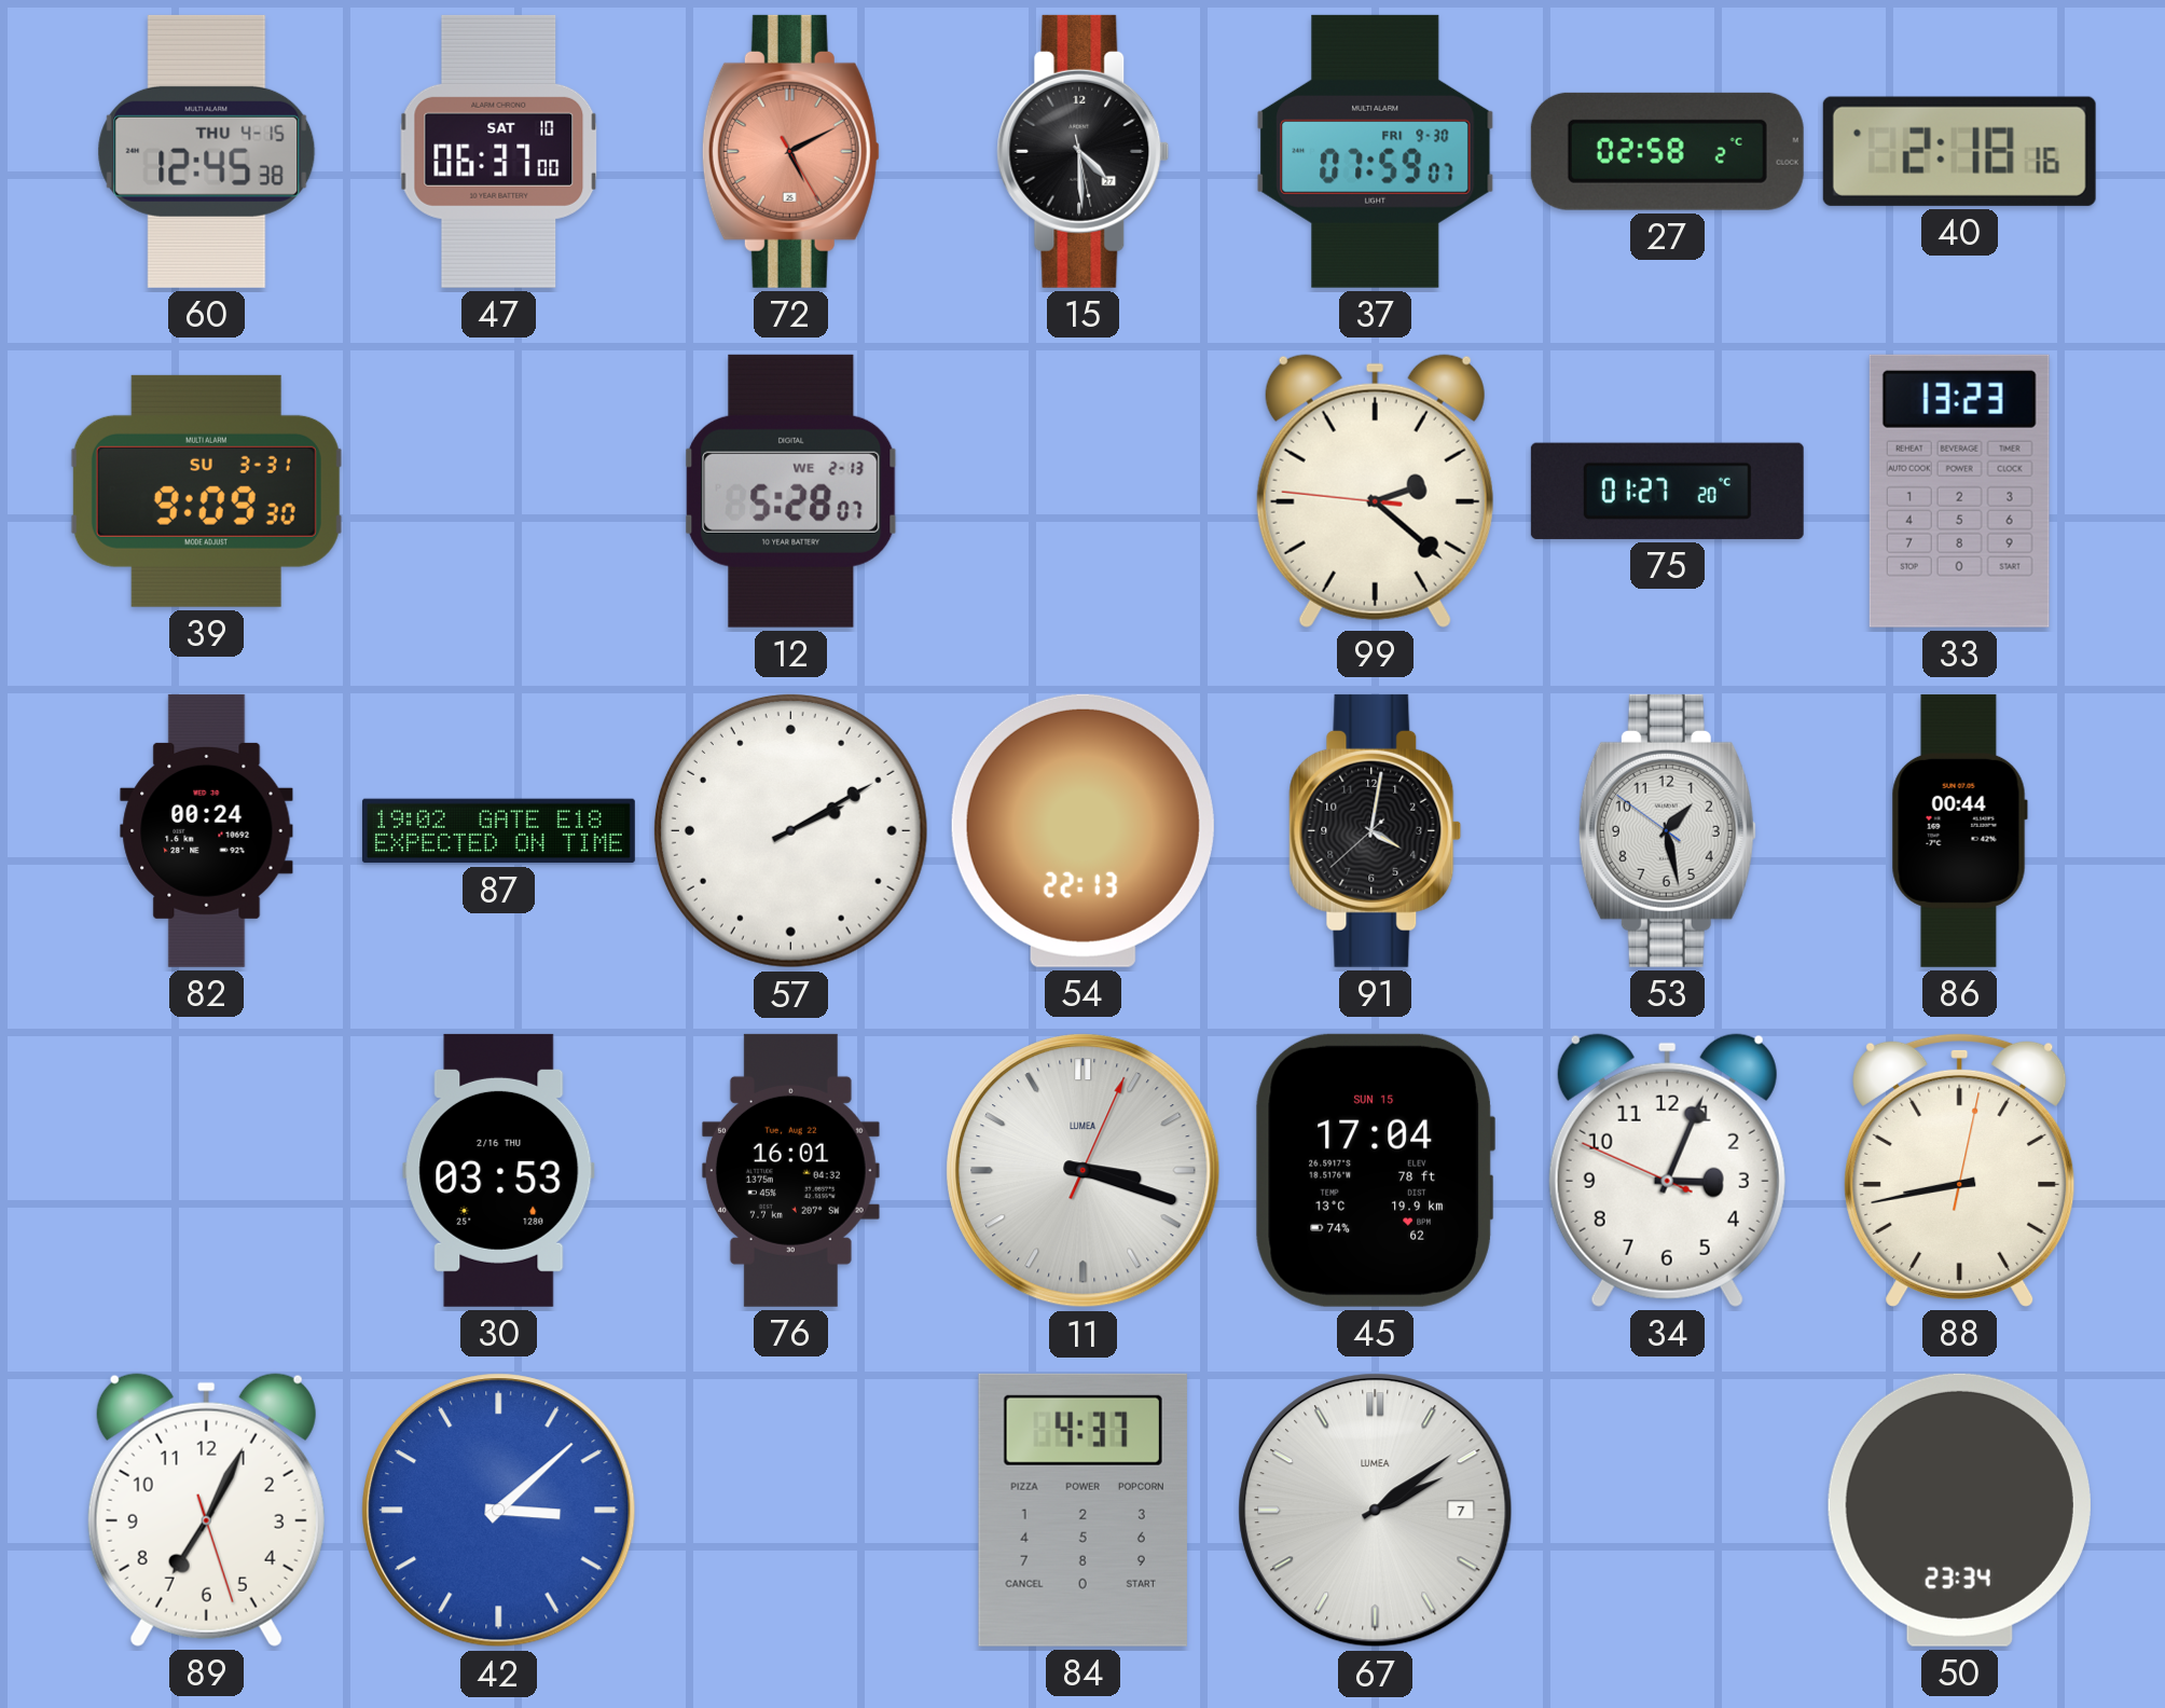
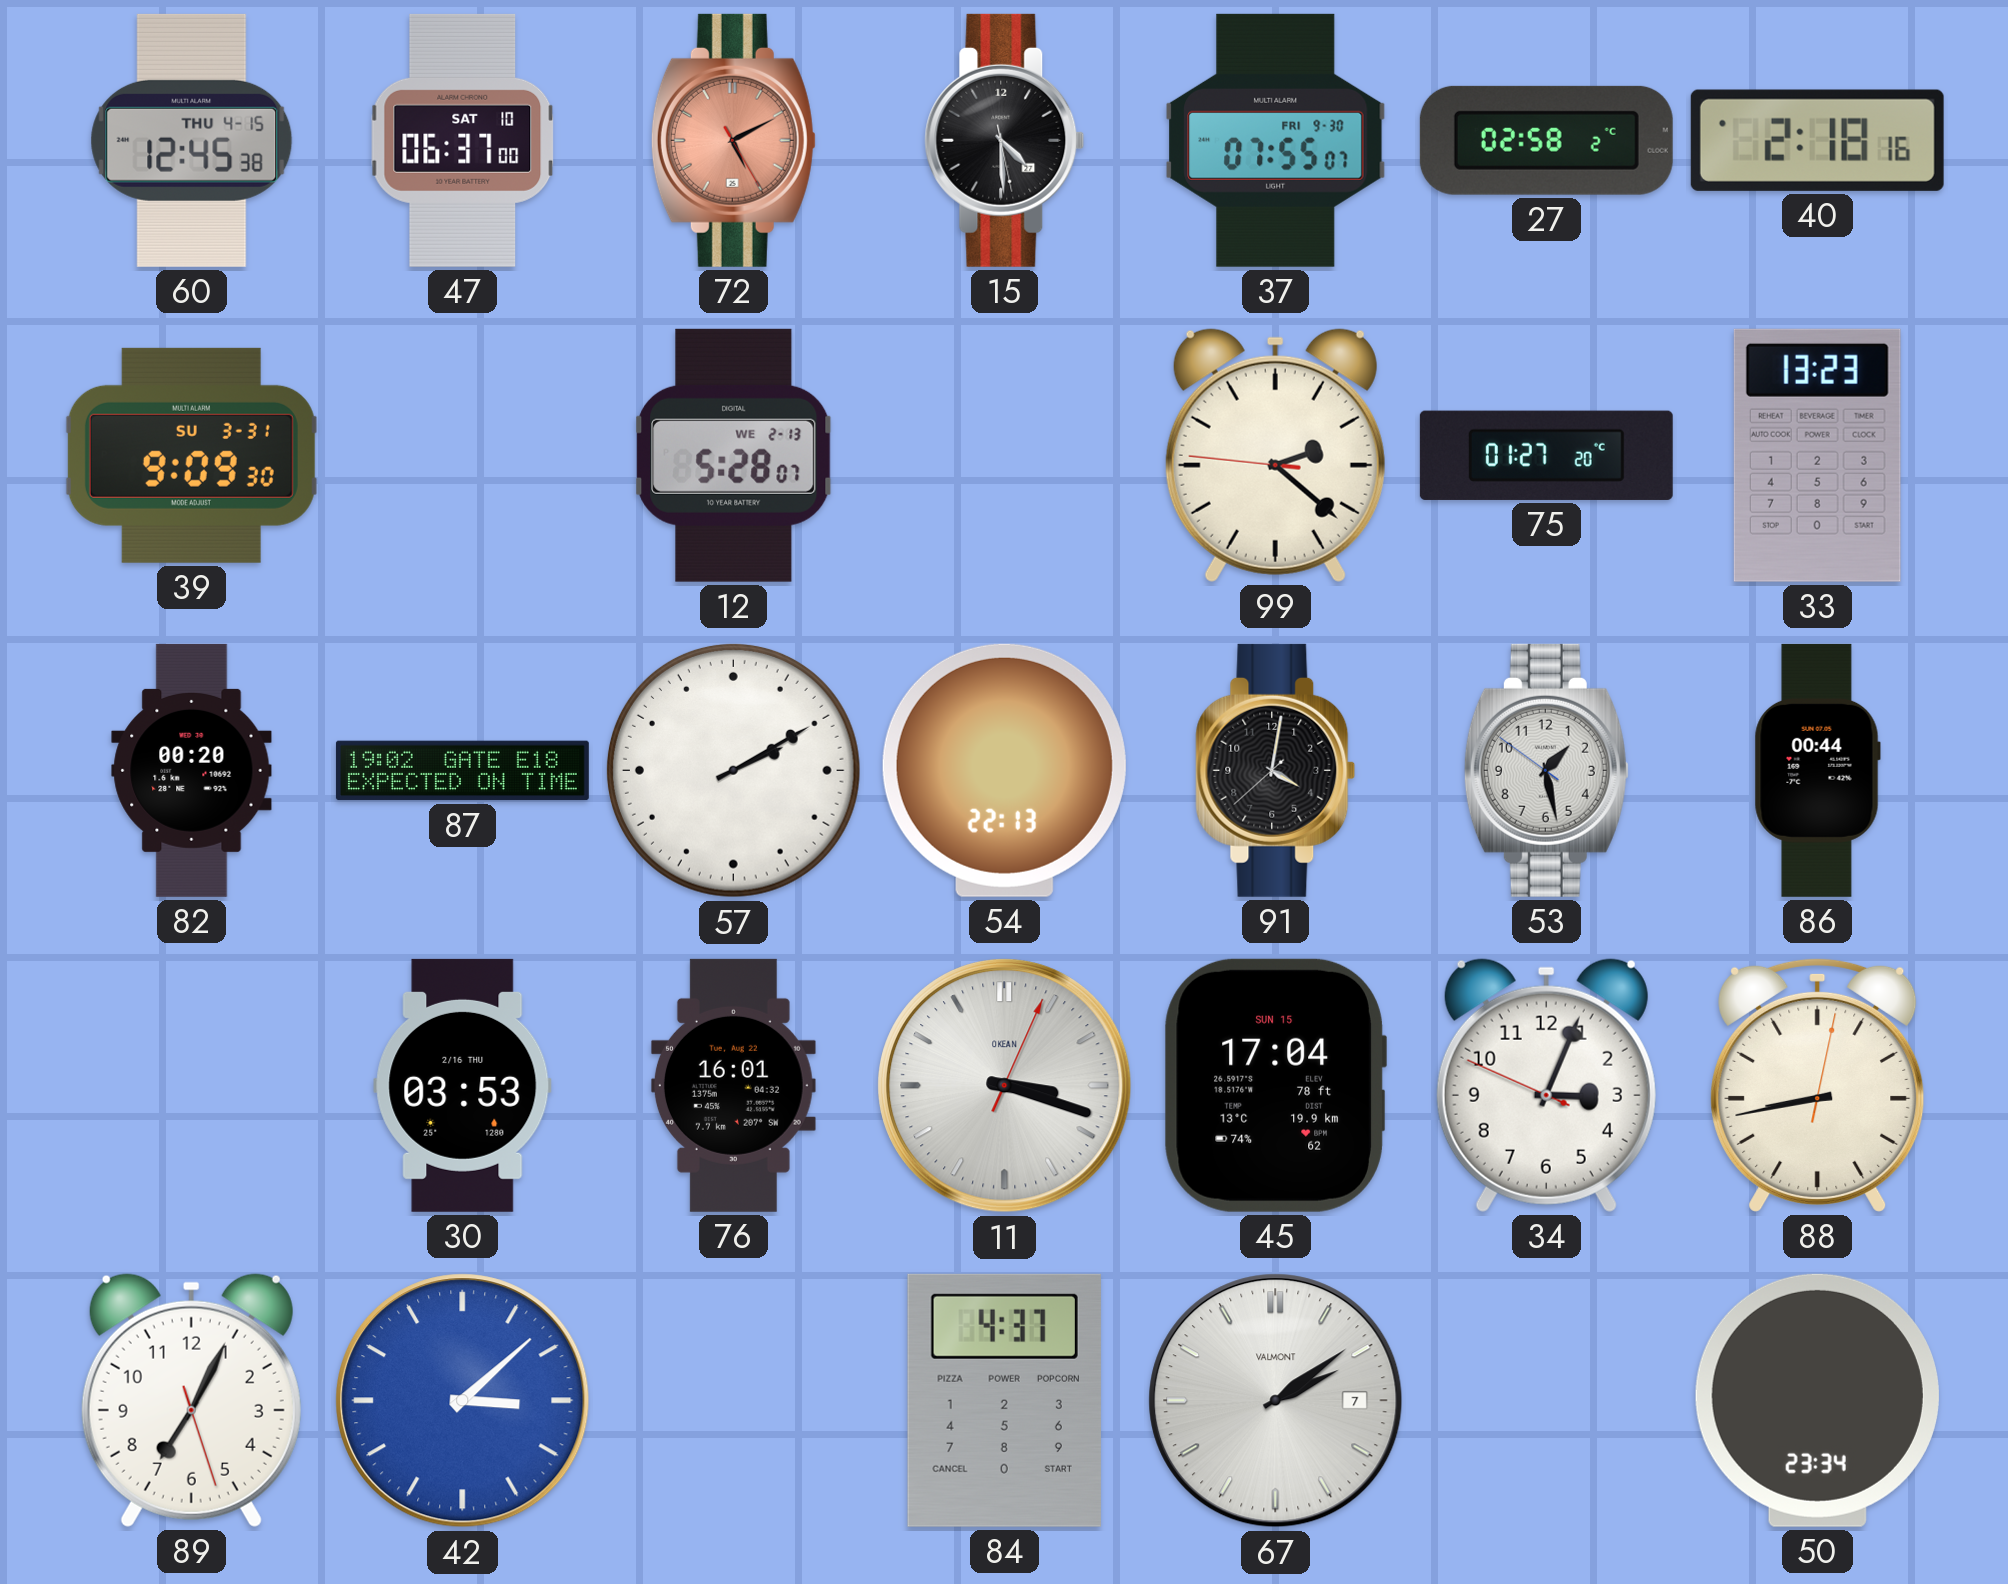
37: 07:59 -> 07:55 (1276, 140)
82: 00:24 -> 00:20 (192, 770)
11 brand: LUMEA -> OKEAN (1005, 1086)
67 brand: LUMEA -> VALMONT (1276, 1401)
